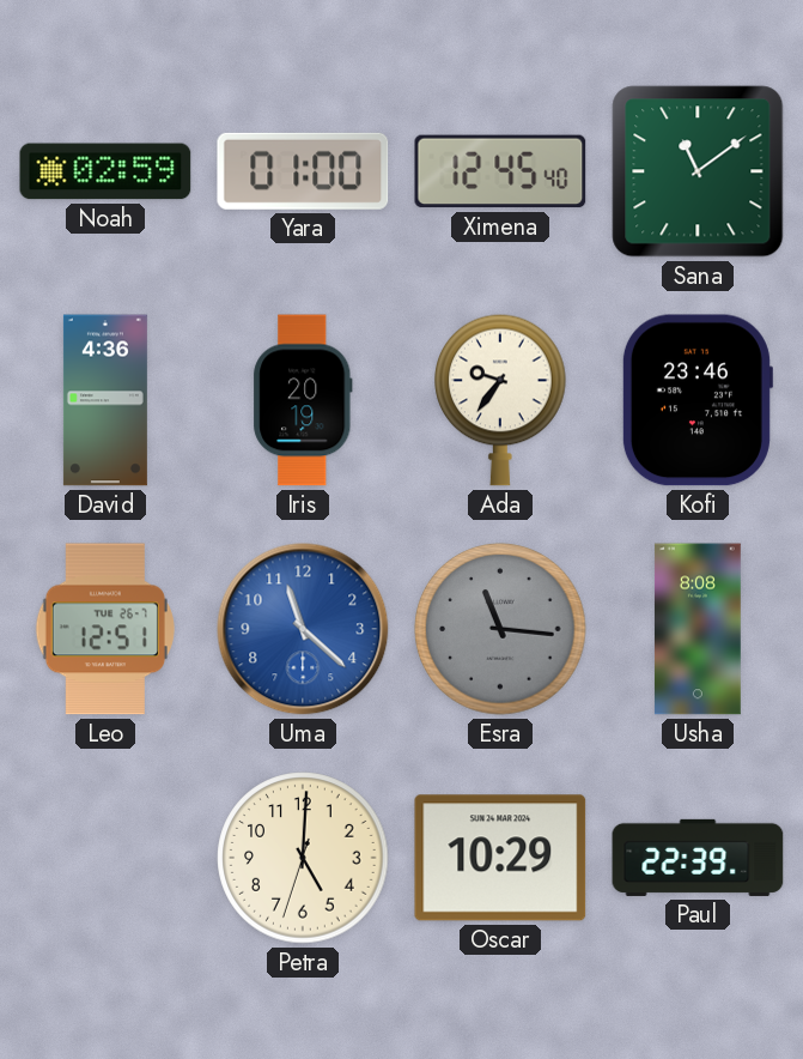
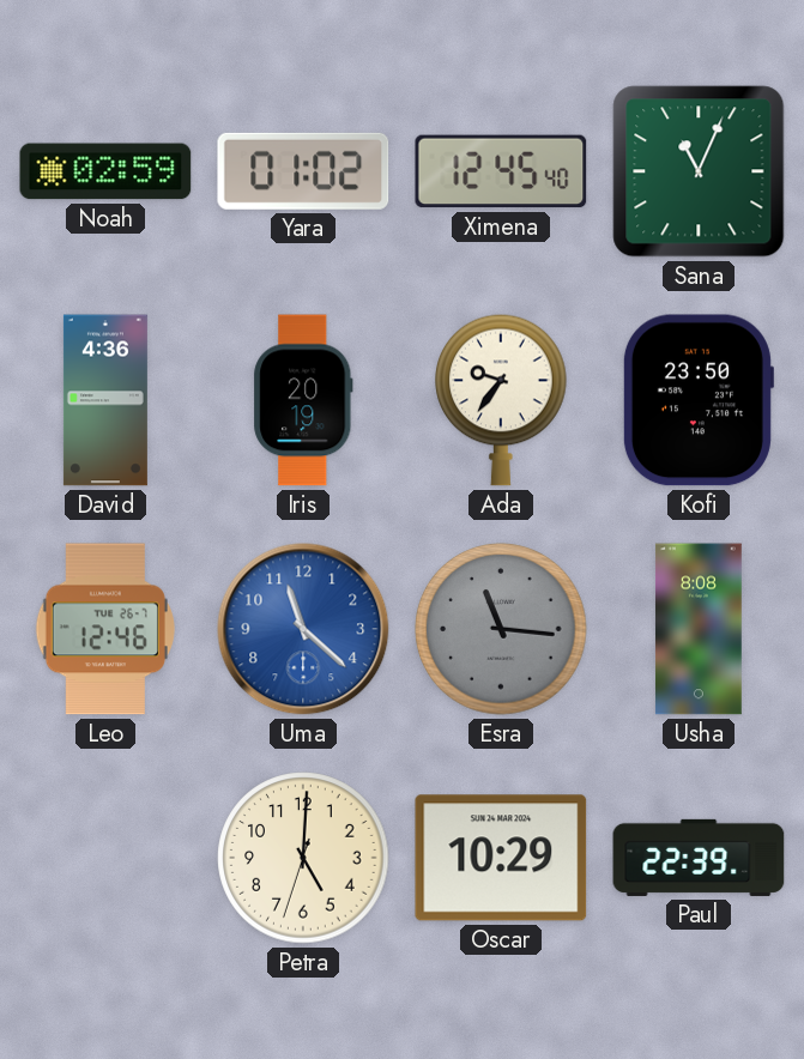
Yara: 01:00 -> 01:02 (303, 171)
Sana: 11:09 -> 11:04 (699, 171)
Kofi: 23:46 -> 23:50 (697, 400)
Leo: 12:51 -> 12:46 (105, 629)
